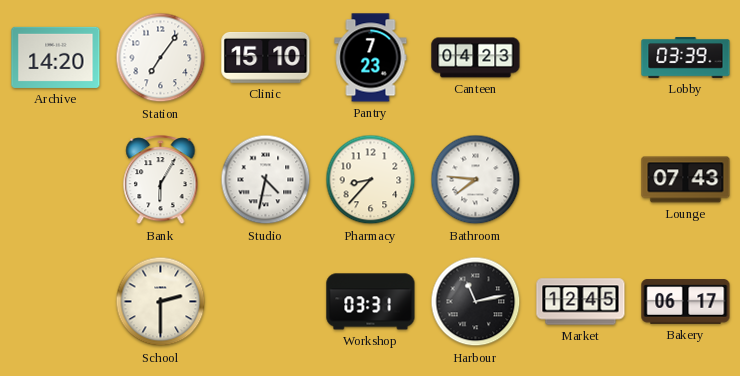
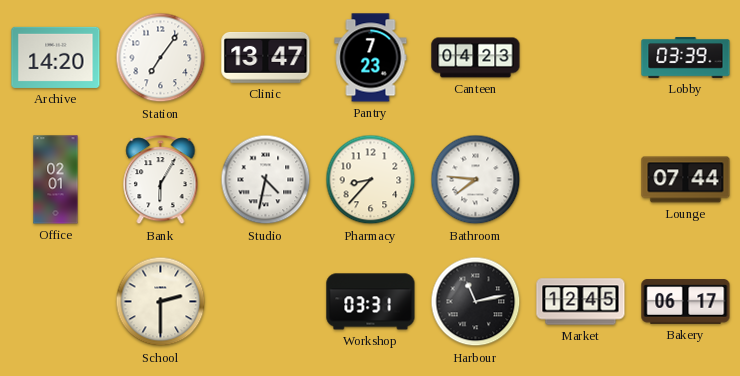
Clinic: 15:10 -> 13:47 (266, 57)
Office: none -> 02:01 (56, 180)
Lounge: 07:43 -> 07:44 (686, 180)
